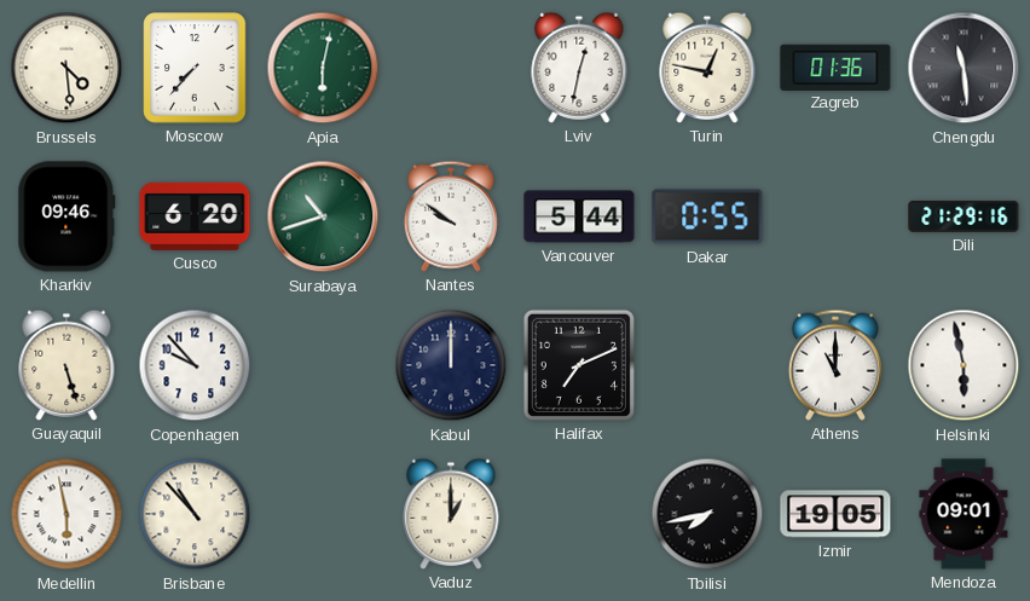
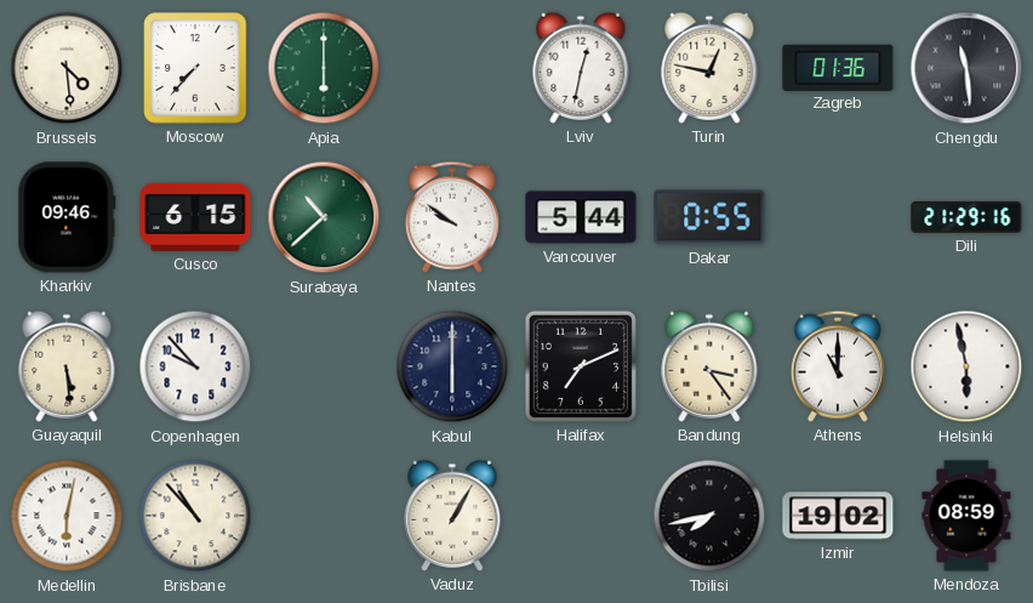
Apia: 6:02 -> 6:00 (324, 68)
Cusco: 6:20 -> 6:15 (195, 217)
Surabaya: 10:42 -> 10:38 (324, 217)
Guayaquil: 5:27 -> 5:29 (67, 366)
Kabul: 12:00 -> 6:00 (452, 366)
Bandung: none -> 3:24 (709, 366)
Medellin: 5:58 -> 6:02 (67, 516)
Vaduz: 1:00 -> 1:05 (452, 516)
Izmir: 19:05 -> 19:02 (838, 516)
Mendoza: 09:01 -> 08:59 (966, 516)
